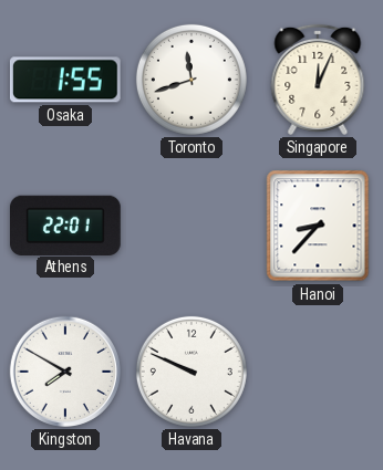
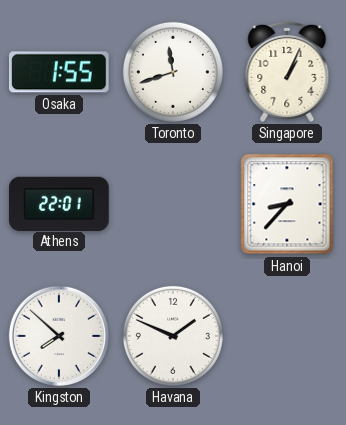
Singapore: 12:04 -> 1:04 (287, 72)
Kingston: 7:50 -> 7:52 (59, 336)
Havana: 9:49 -> 1:49 (173, 336)
